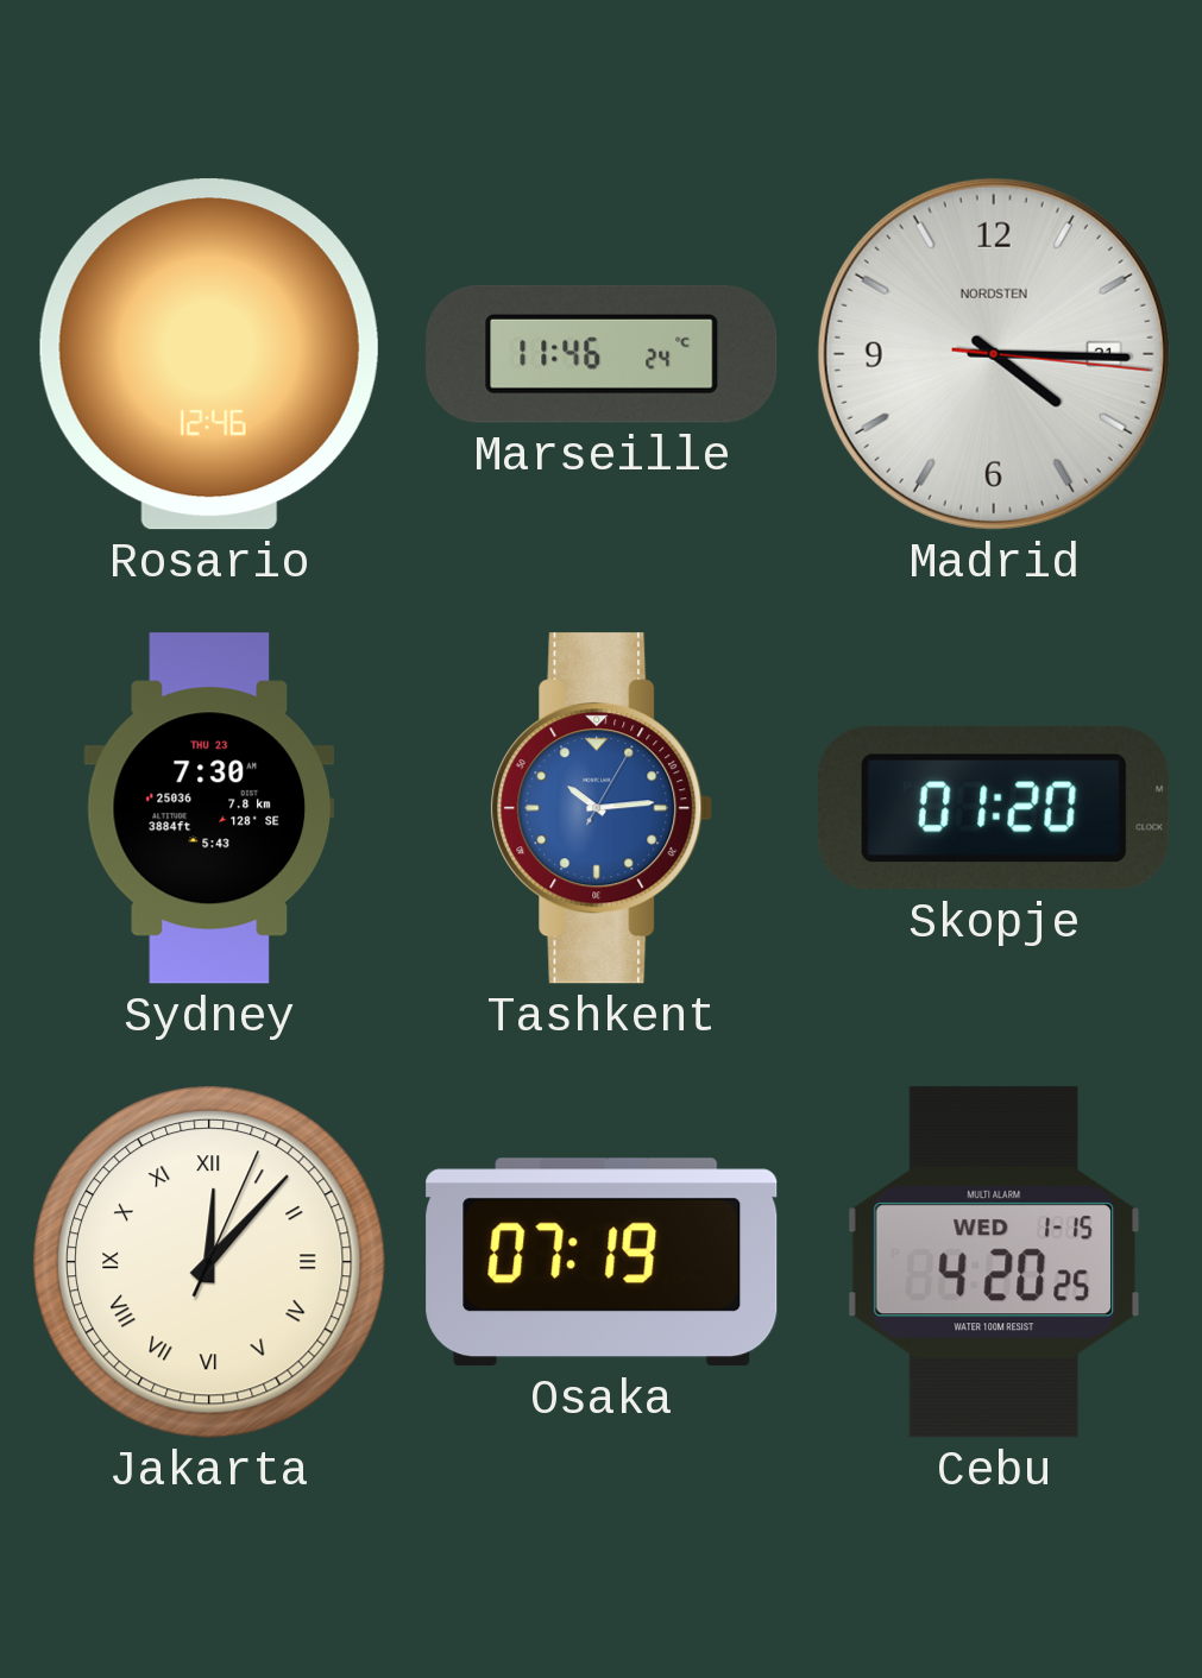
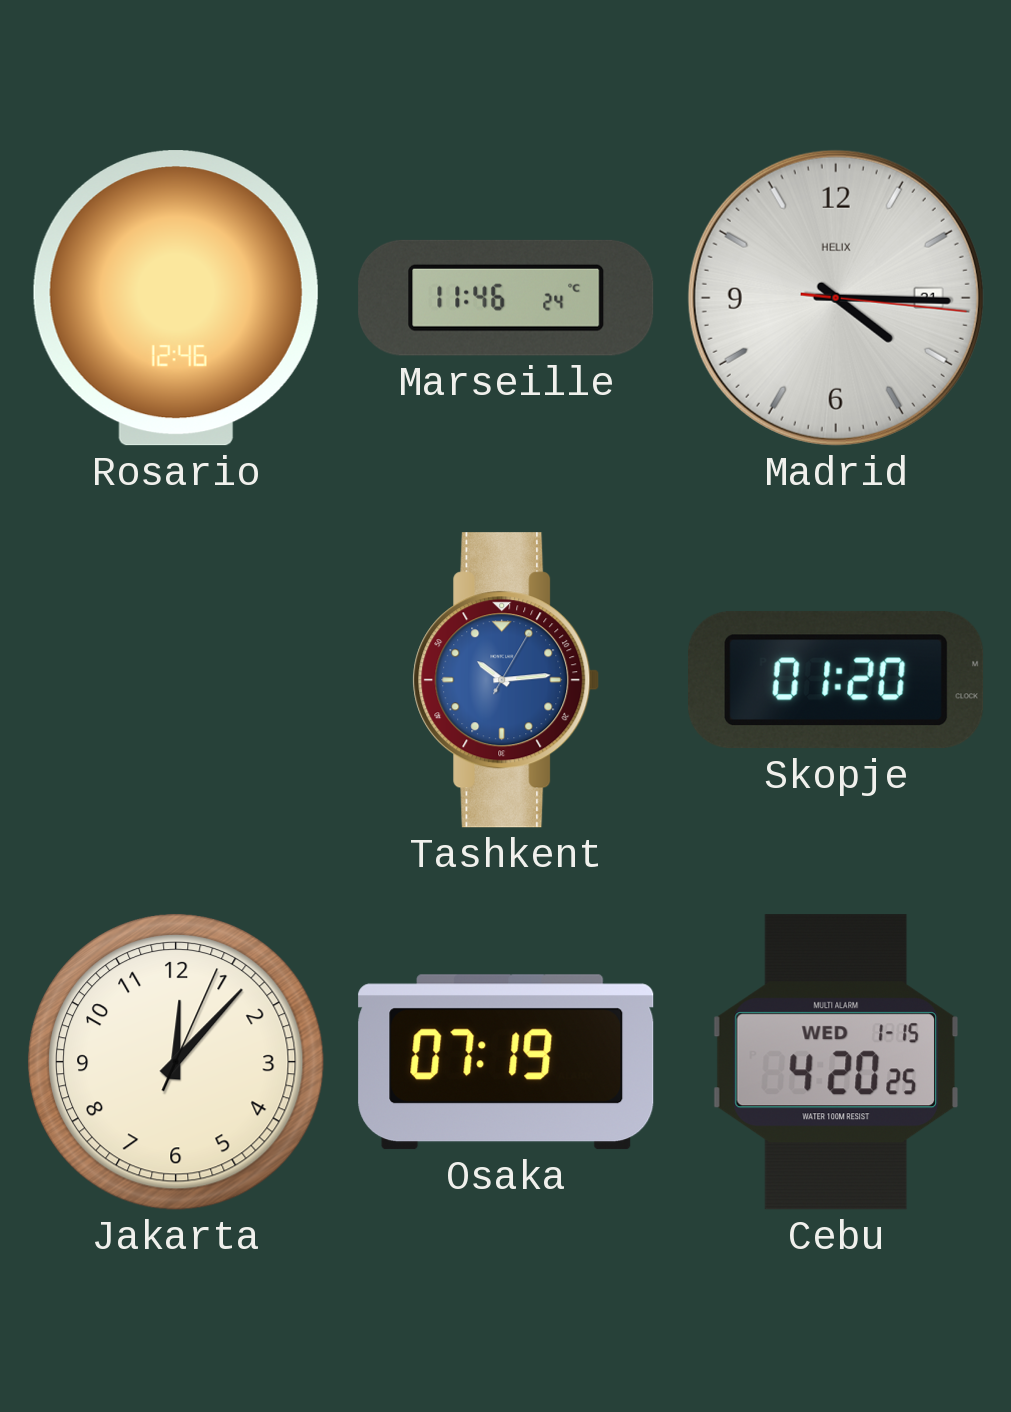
Madrid brand: NORDSTEN -> HELIX (836, 298)
Sydney: 7:30 -> none (209, 808)
Jakarta numerals: Roman -> Arabic (176, 1062)
